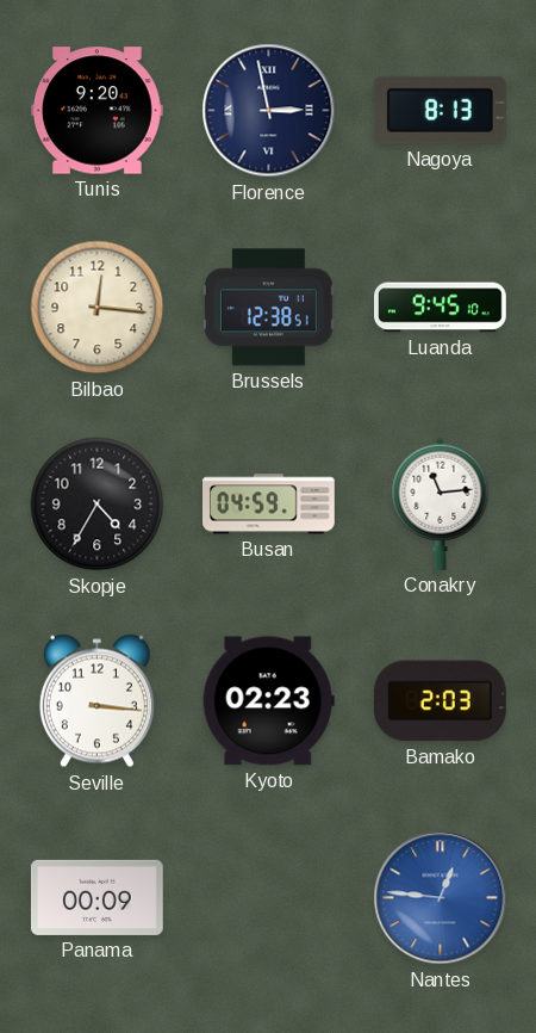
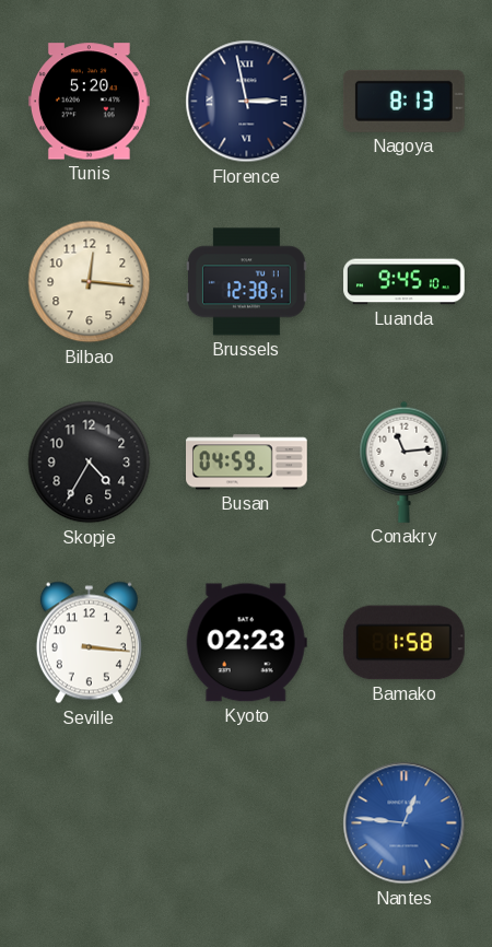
Tunis: 9:20 -> 5:20 (89, 102)
Bamako: 2:03 -> 1:58 (403, 643)
Panama: 00:09 -> none (96, 897)
